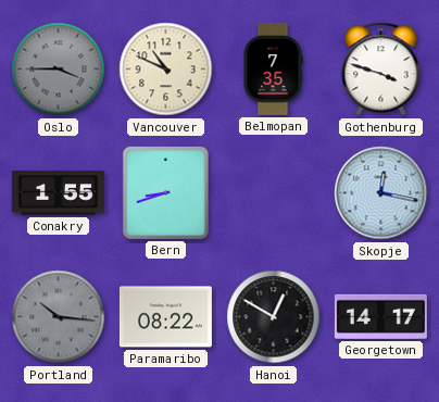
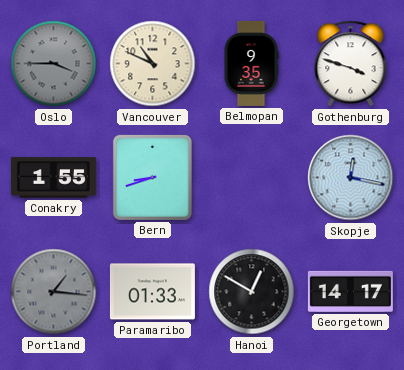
Belmopan: 7:35 -> 9:35 (251, 63)
Portland: 10:16 -> 1:16 (54, 292)
Paramaribo: 08:22 -> 01:33 (152, 292)
